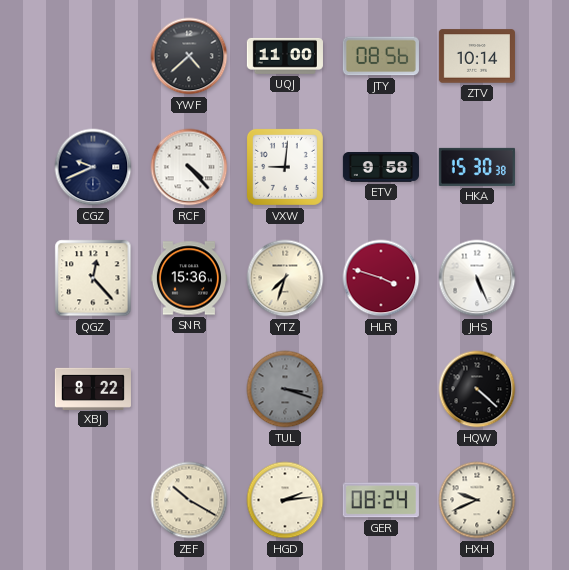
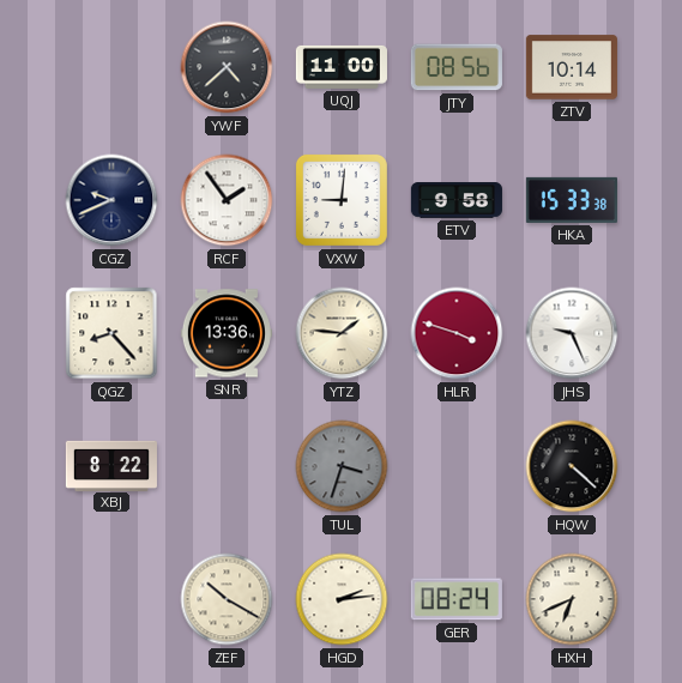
RCF: 4:23 -> 1:54 (227, 200)
HKA: 15:30 -> 15:33 (572, 200)
QGZ: 12:23 -> 8:23 (111, 333)
SNR: 15:36 -> 13:36 (227, 333)
YTZ: 7:33 -> 1:46 (342, 333)
JHS: 5:26 -> 9:26 (572, 333)
TUL: 3:18 -> 3:33 (342, 466)
HXH: 9:41 -> 6:41 (572, 599)
